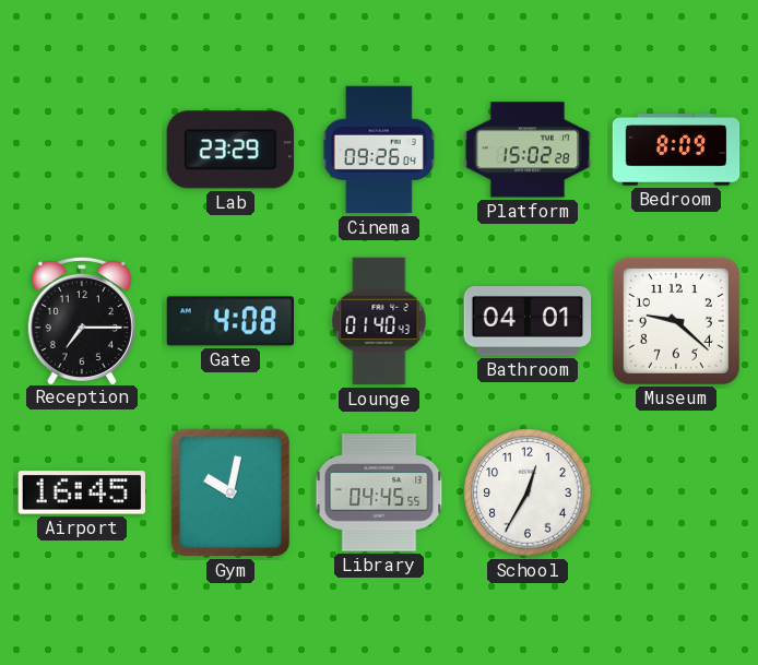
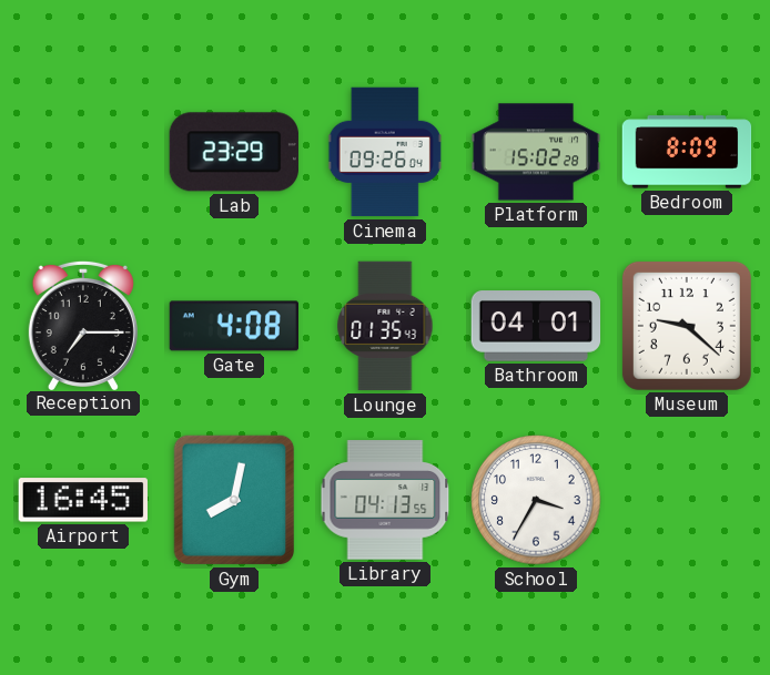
Lounge: 01:40 -> 01:35 (385, 326)
Gym: 10:02 -> 8:02 (234, 500)
Library: 04:45 -> 04:13 (385, 500)
School: 12:35 -> 3:35 (536, 500)
